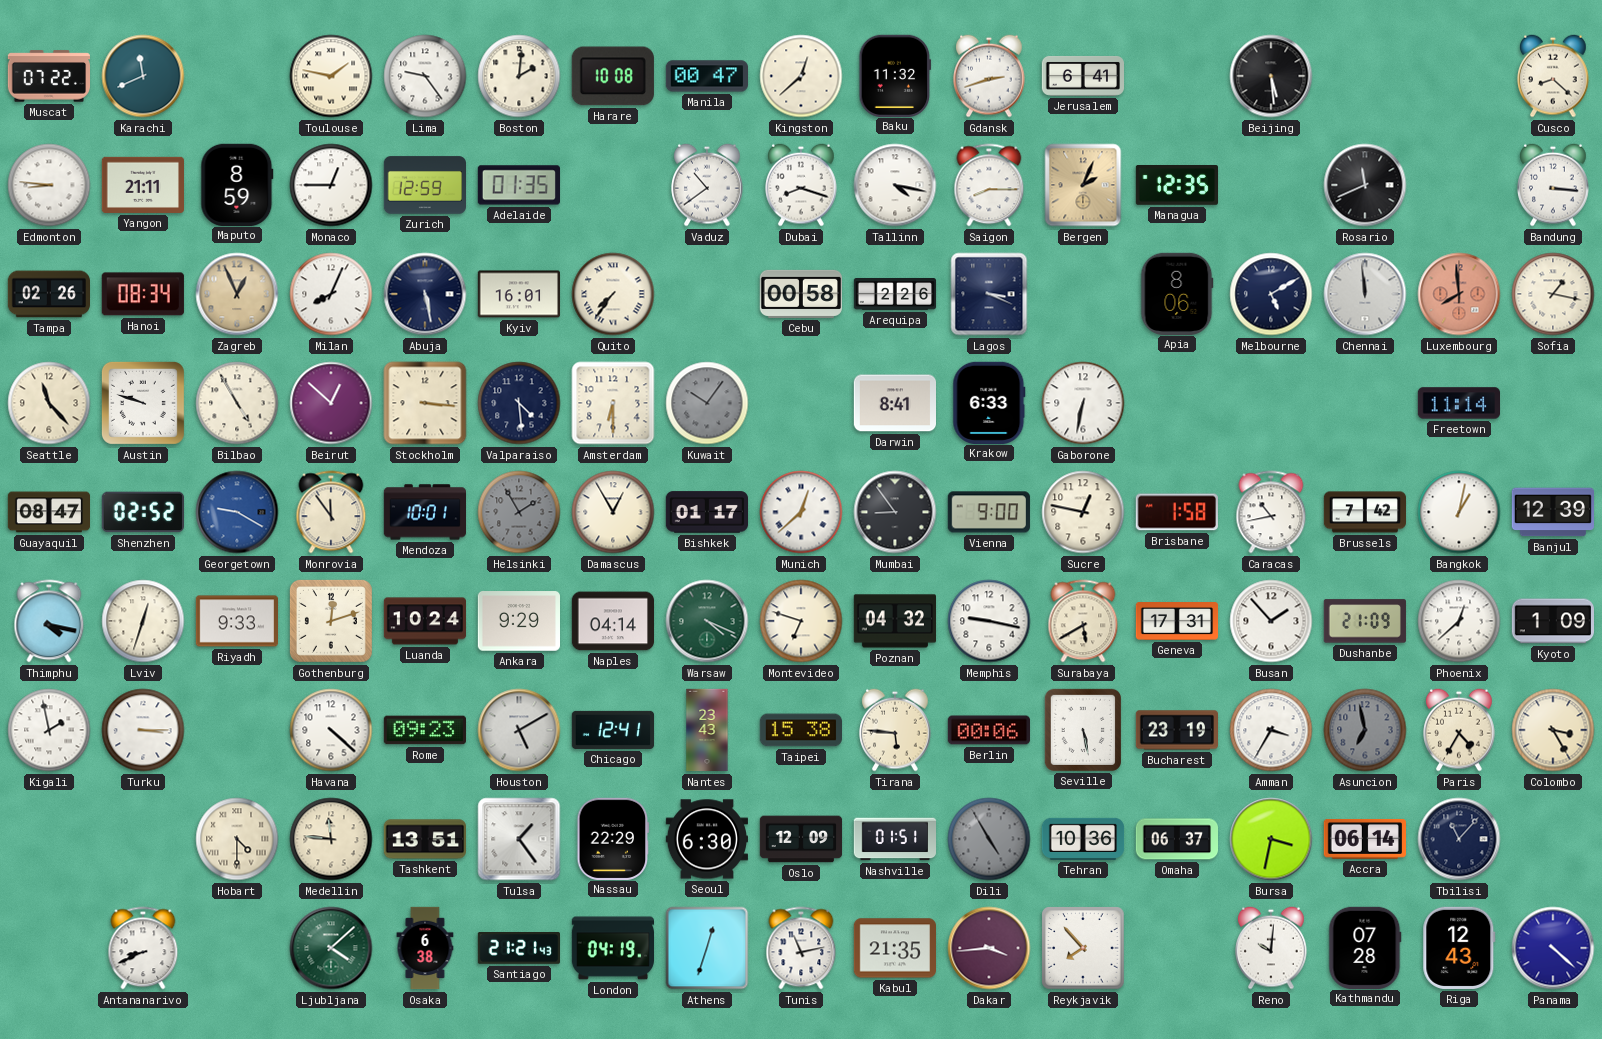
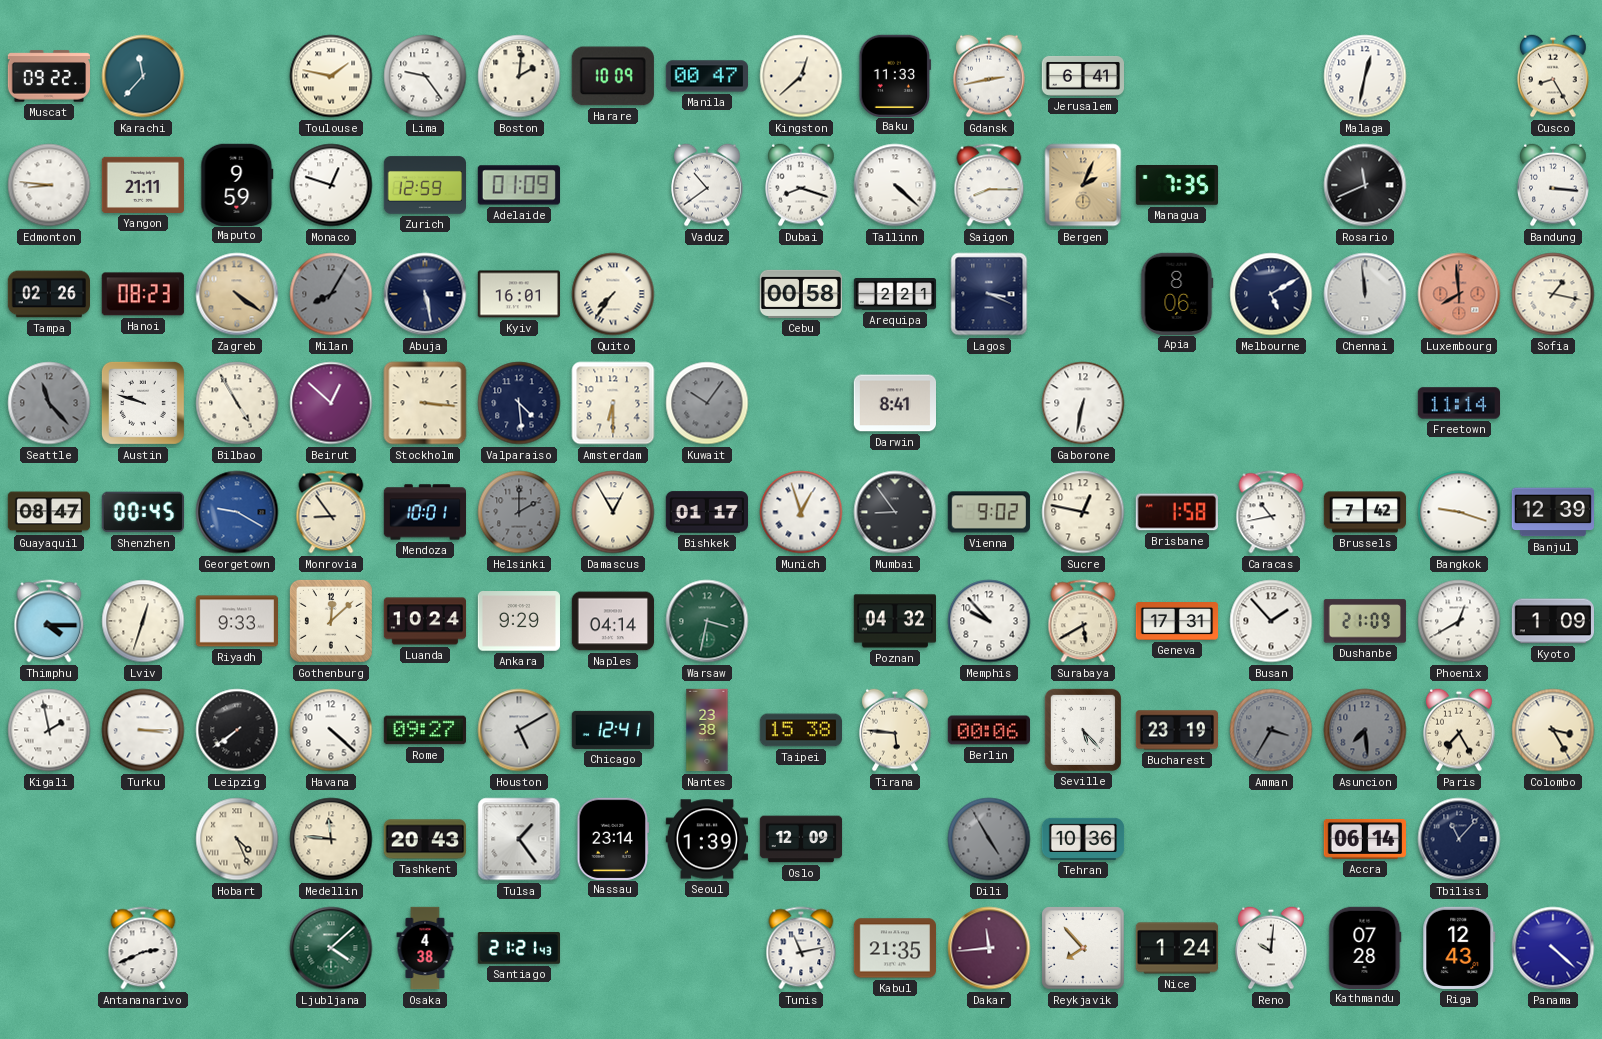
Muscat: 07:22 -> 09:22 (48, 76)
Karachi: 11:41 -> 11:37 (143, 76)
Harare: 10:08 -> 10:09 (613, 76)
Baku: 11:32 -> 11:33 (895, 75)
Gdansk: 2:42 -> 2:43 (989, 76)
Beijing: 5:29 -> none (1271, 76)
Malaga: none -> 12:32 (1365, 76)
Cusco: 8:22 -> 8:25 (1553, 76)
Maputo: 8:59 -> 9:59 (237, 184)
Monaco: 12:45 -> 12:48 (331, 185)
Adelaide: 01:35 -> 01:09 (518, 185)
Tallinn: 4:17 -> 4:22 (895, 185)
Managua: 12:35 -> 7:35 (1176, 186)
Hanoi: 08:34 -> 08:23 (143, 294)
Zagreb: 12:56 -> 4:21 (237, 294)
Milan: 8:04 -> 8:05 (331, 294)
Milan dial: white -> grey (331, 294)
Arequipa: 2:26 -> 2:21 (895, 295)
Seattle dial: cream -> grey (49, 403)
Krakow: 6:33 -> none (989, 402)
Shenzhen: 02:52 -> 00:45 (142, 512)
Monrovia: 11:54 -> 8:54 (331, 512)
Helsinki: 1:55 -> 2:00 (519, 512)
Munich: 12:38 -> 12:57 (801, 512)
Vienna: 9:00 -> 9:02 (989, 512)
Bangkok: 1:02 -> 9:18 (1459, 512)
Thimphu: 4:17 -> 4:15 (49, 621)
Gothenburg: 12:12 -> 12:08 (331, 621)
Warsaw: 4:19 -> 3:32 (707, 621)
Montevideo: 6:48 -> none (801, 621)
Memphis: 9:17 -> 9:53 (989, 621)
Phoenix: 12:38 -> 12:40 (1459, 621)
Leipzig: none -> 7:39 (237, 730)
Rome: 09:23 -> 09:27 (424, 730)
Nantes: 23:43 -> 23:38 (707, 730)
Seville: 5:28 -> 5:23 (1083, 729)
Amman dial: white -> grey (1271, 730)
Asuncion: 6:58 -> 7:29 (1365, 730)
Paris: 4:35 -> 7:25 (1459, 730)
Hobart: 4:30 -> 4:26 (237, 839)
Tashkent: 13:51 -> 20:43 (424, 839)
Nassau: 22:29 -> 23:14 (613, 838)
Seoul: 6:30 -> 1:39 (706, 839)
Nashville: 01:51 -> none (895, 839)
Omaha: 06:37 -> none (1176, 839)
Bursa: 3:32 -> none (1271, 839)
Antananarivo: 8:41 -> 2:41 (143, 948)
Osaka: 6:38 -> 4:38 (425, 948)
London: 04:19 -> none (612, 948)
Athens: 12:33 -> none (707, 948)
Dakar: 3:44 -> 11:44 (989, 948)
Nice: none -> 1:24 (1176, 948)
